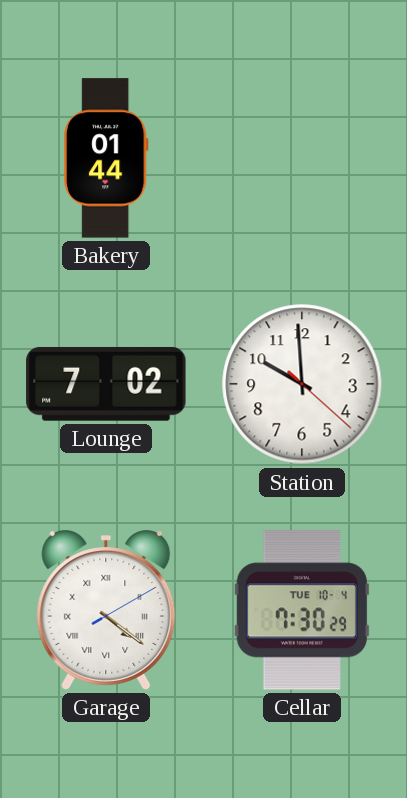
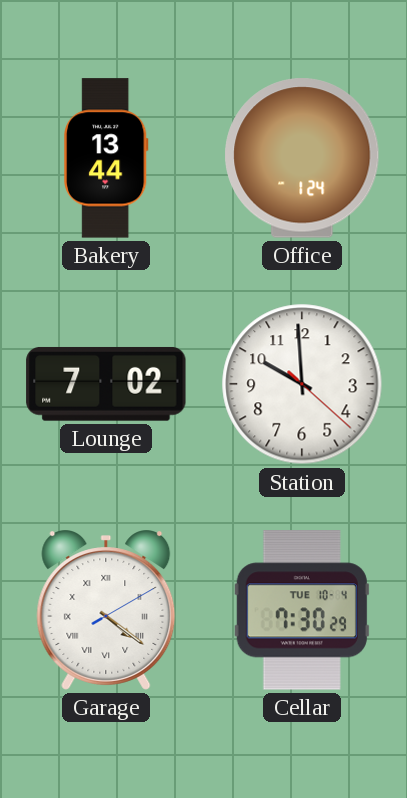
Bakery: 01:44 -> 13:44 (106, 158)
Office: none -> 1:24 (302, 158)
